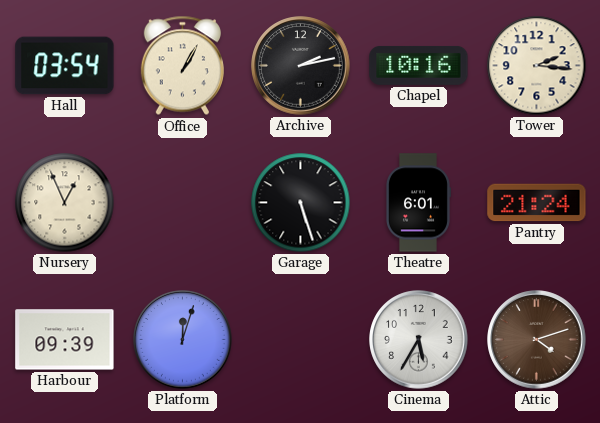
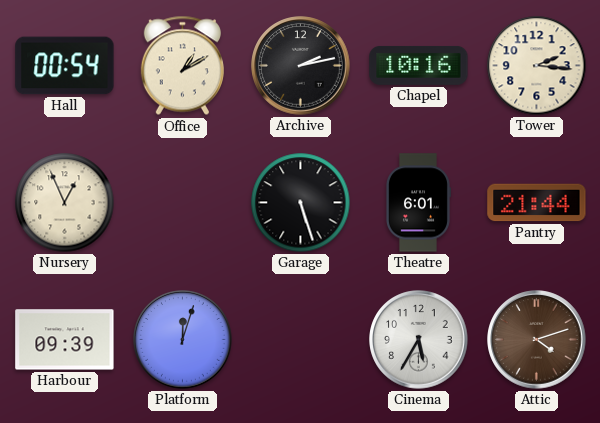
Hall: 03:54 -> 00:54 (65, 66)
Office: 1:05 -> 1:10 (182, 66)
Pantry: 21:24 -> 21:44 (537, 203)
